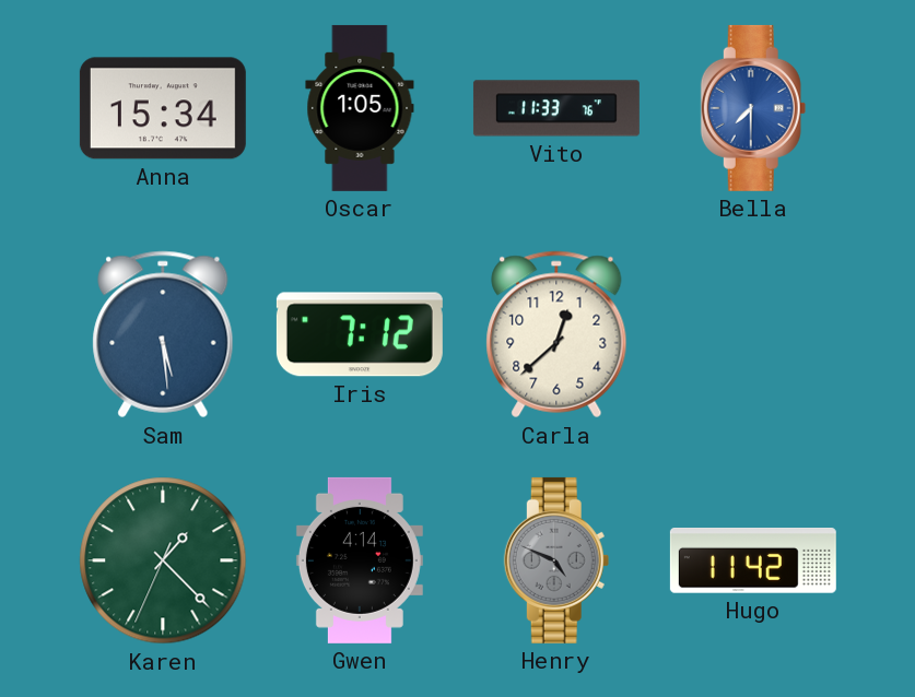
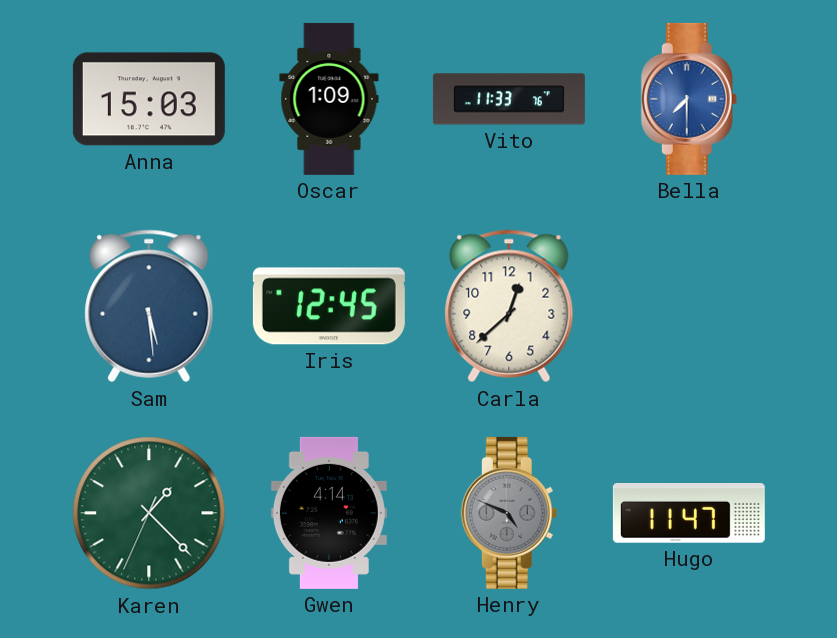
Anna: 15:34 -> 15:03 (149, 99)
Oscar: 1:05 -> 1:09 (329, 99)
Iris: 7:12 -> 12:45 (329, 306)
Hugo: 11:42 -> 11:47 (689, 514)
